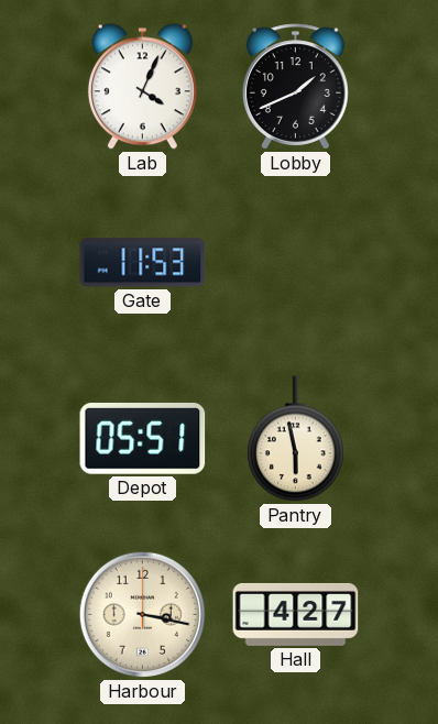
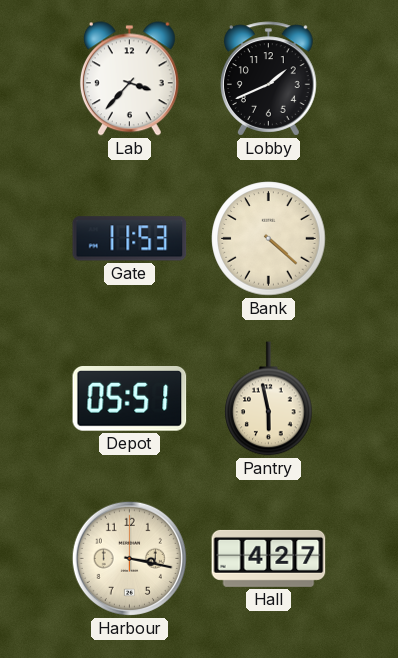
Lab: 4:04 -> 3:37 (129, 79)
Bank: none -> 4:22 (269, 239)
